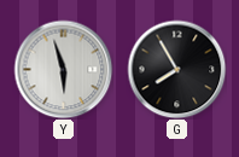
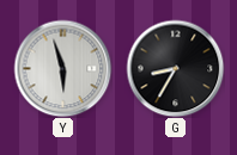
G: 7:55 -> 8:35 (175, 68)
